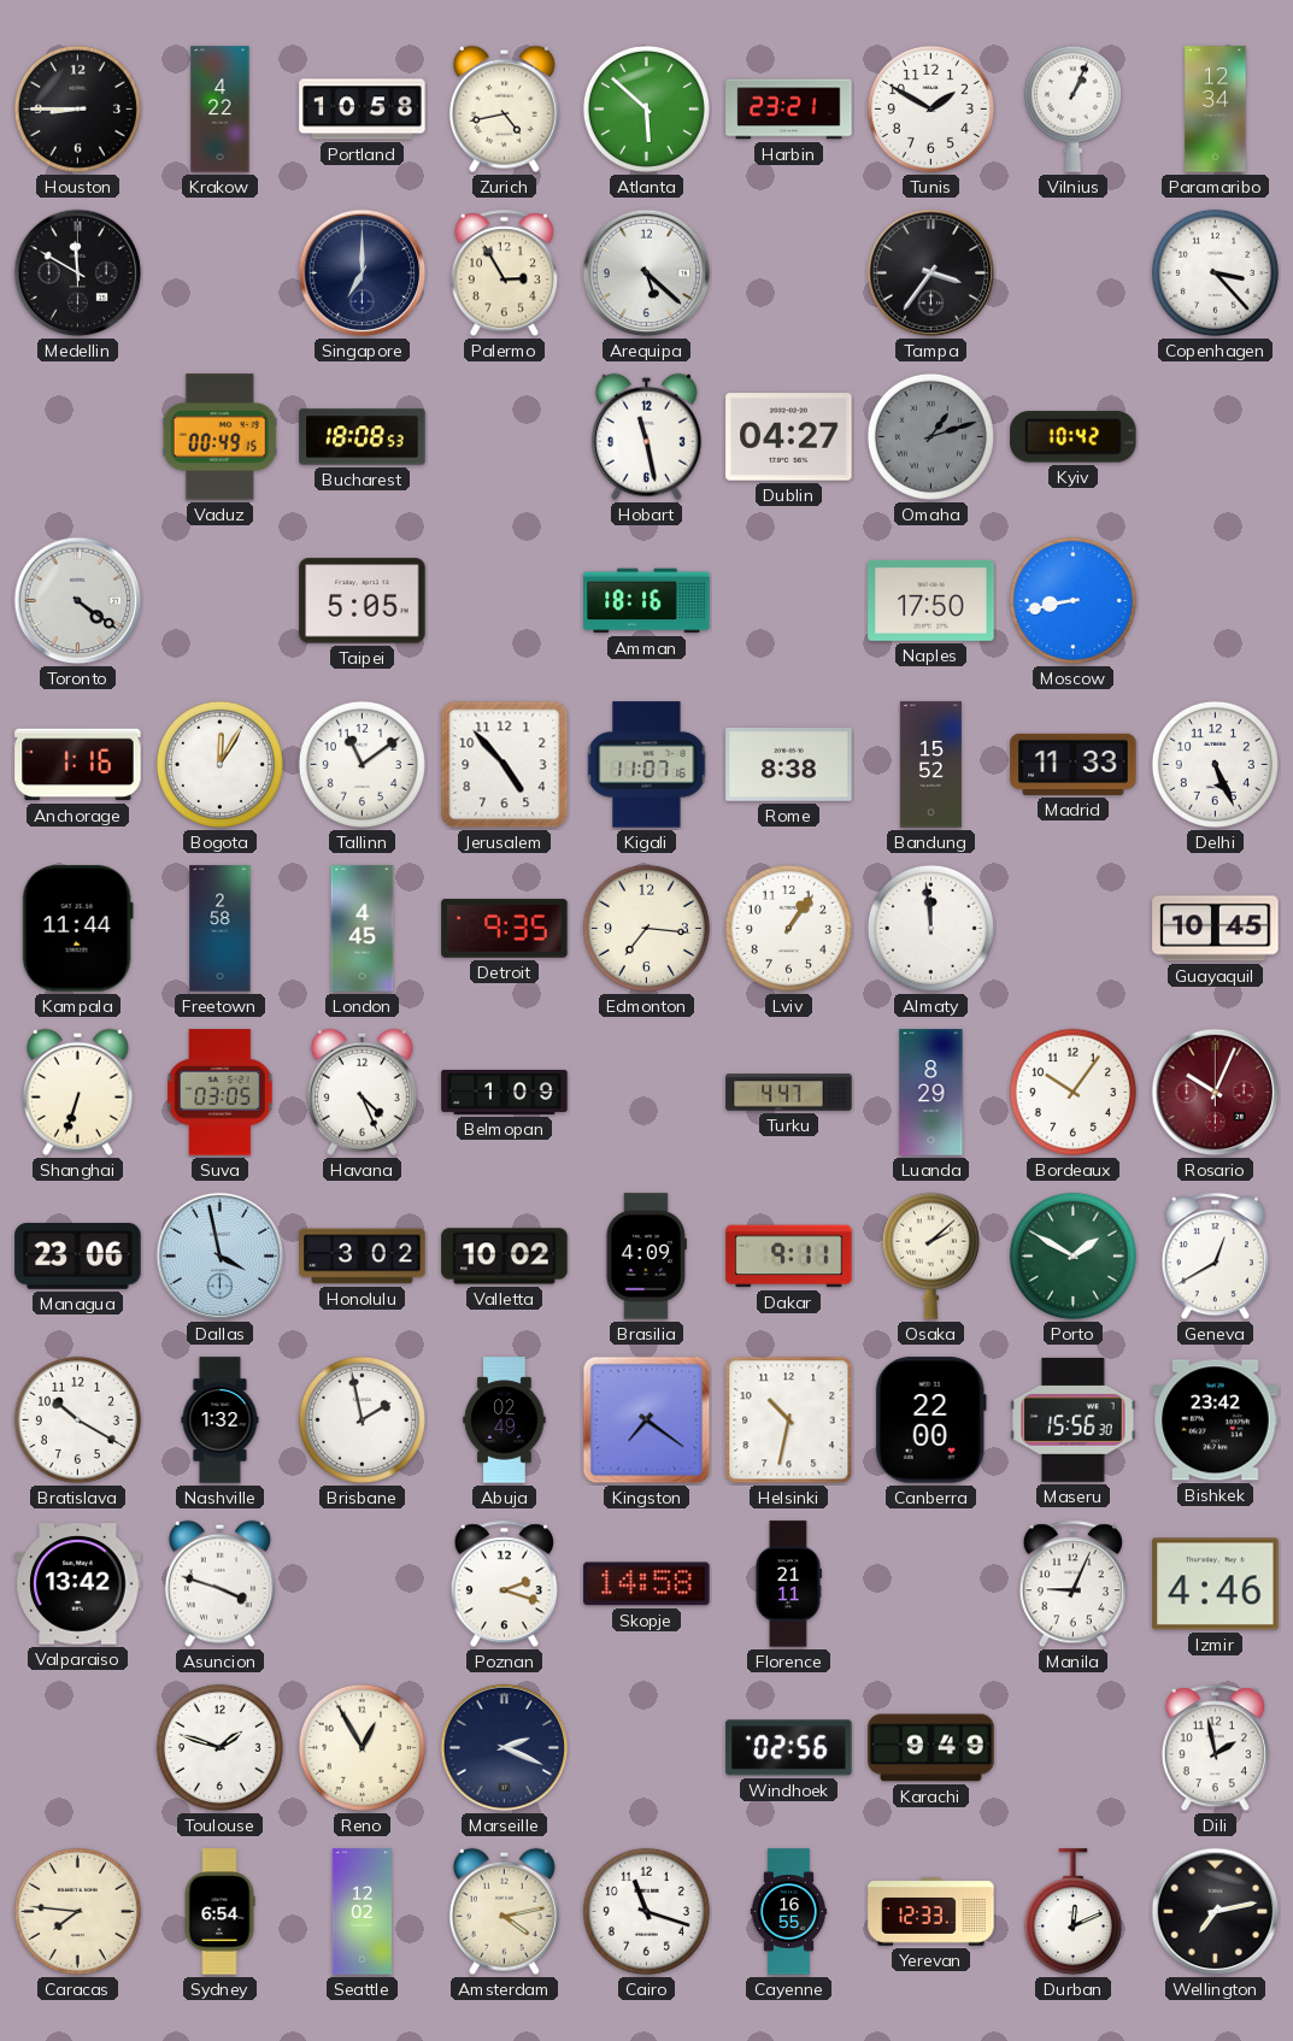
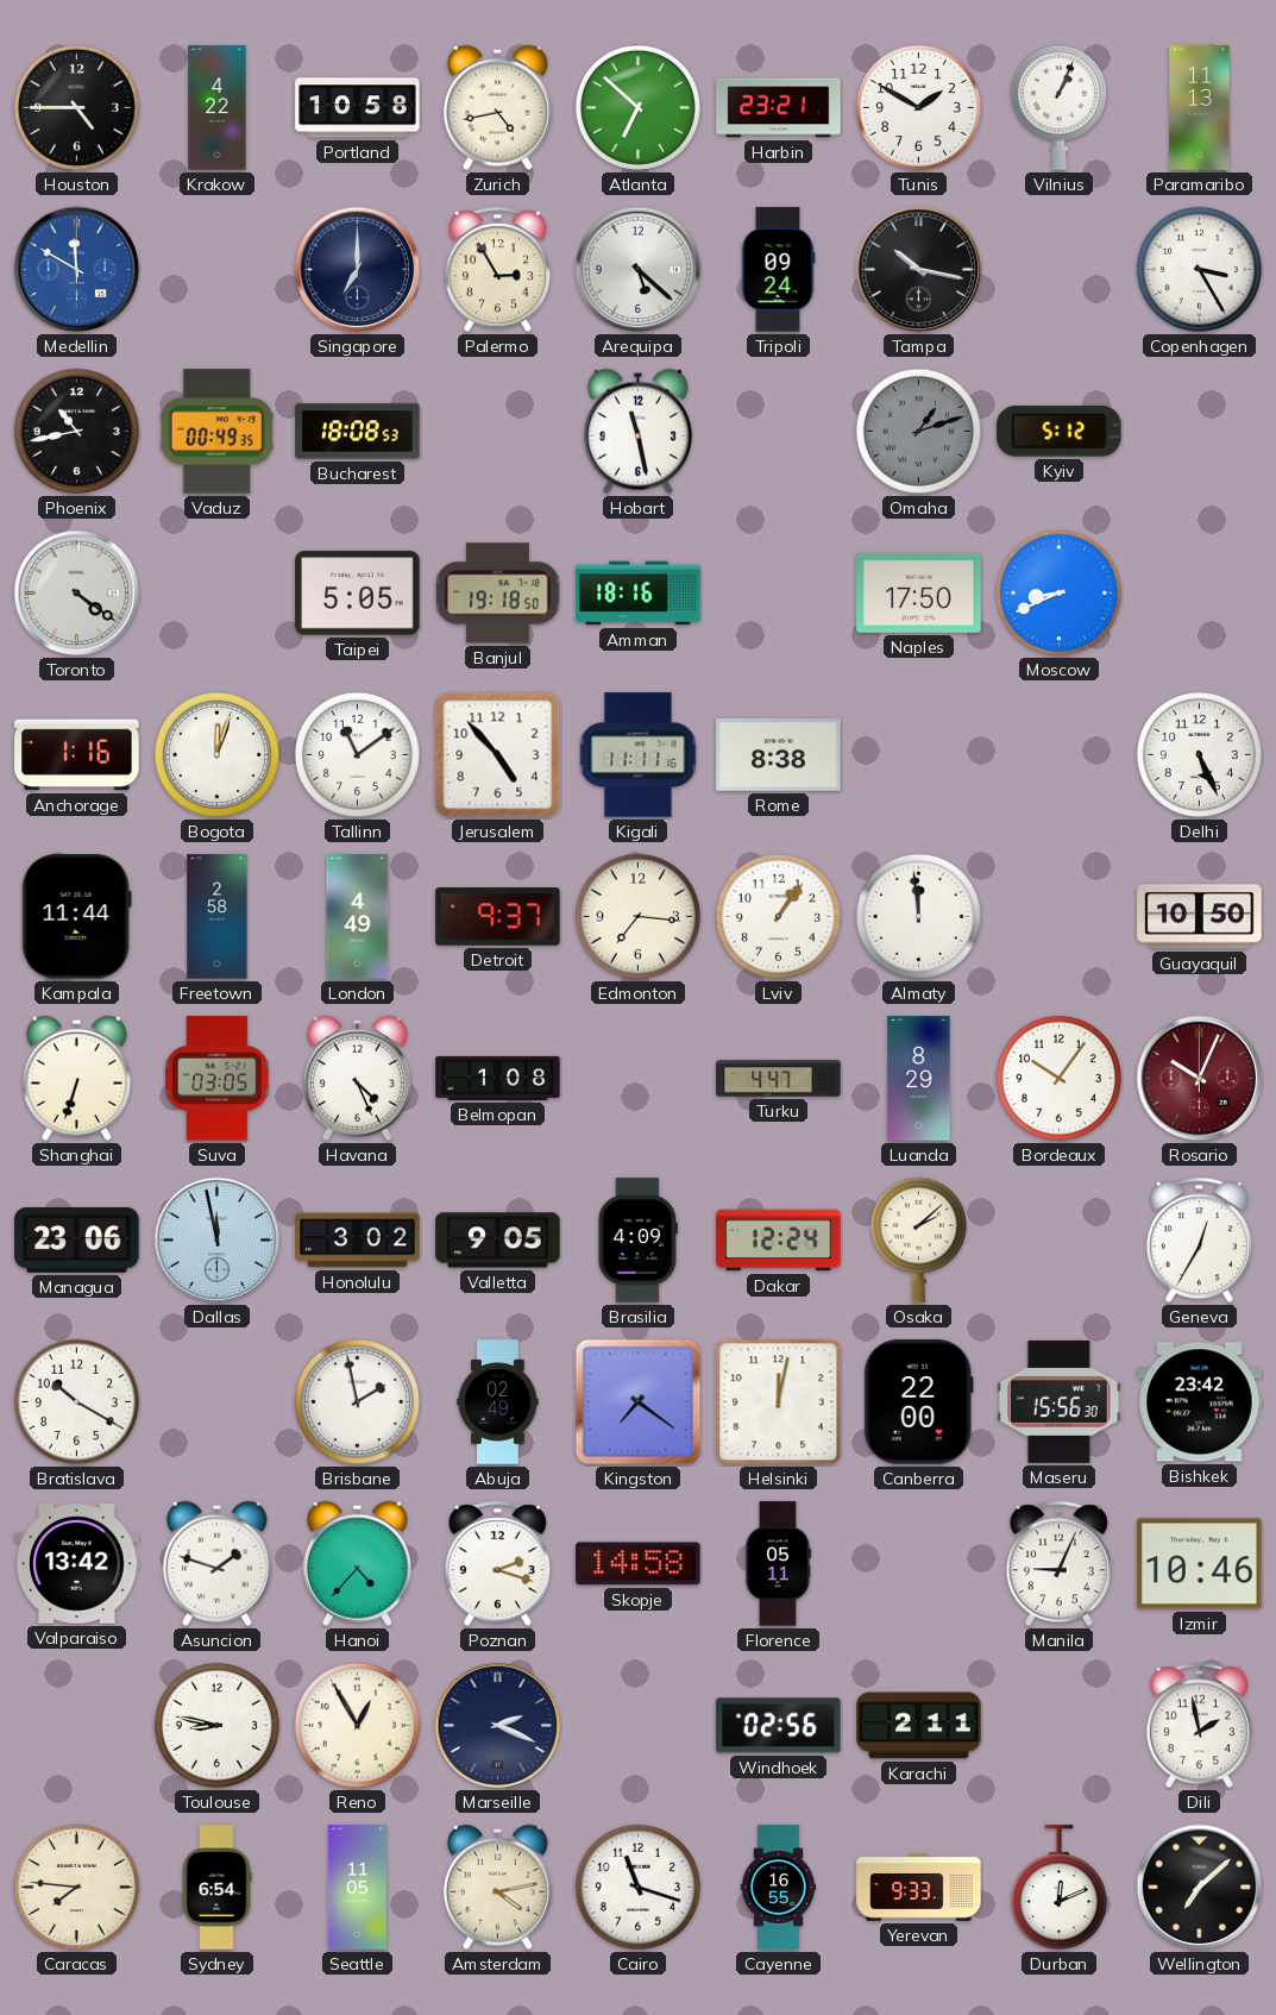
Houston: 8:45 -> 4:45 (76, 107)
Atlanta: 5:52 -> 6:52 (637, 107)
Paramaribo: 12:34 -> 11:13 (1200, 108)
Medellin dial: black -> blue (77, 270)
Tripoli: none -> 09:24 (778, 270)
Tampa: 3:36 -> 10:17 (919, 270)
Copenhagen: 3:23 -> 3:25 (1199, 269)
Phoenix: none -> 10:43 (76, 431)
Vaduz: 00:49:15 -> 00:49:35 (216, 432)
Dublin: 04:27 -> none (789, 437)
Kyiv: 10:42 -> 5:12 (1060, 432)
Banjul: none -> 19:18 (497, 594)
Moscow: 8:43 -> 8:41 (1058, 592)
Bogota: 12:05 -> 12:03 (216, 754)
Kigali: 11:07 -> 11:11 (639, 755)
Bandung: 15:52 -> none (930, 765)
Madrid: 11:33 -> none (1074, 764)
London: 4:45 -> 4:49 (358, 917)
Detroit: 9:35 -> 9:37 (498, 917)
Guayaquil: 10:45 -> 10:50 (1200, 917)
Belmopan: 1:09 -> 1:08 (498, 1078)
Dallas: 3:58 -> 11:58 (218, 1241)
Valletta: 10:02 -> 9:05 (498, 1241)
Dakar: 9:11 -> 12:24 (779, 1241)
Porto: 1:50 -> none (1072, 1255)
Geneva: 12:40 -> 12:35 (1199, 1241)
Nashville: 1:32 -> none (221, 1421)
Helsinki: 10:32 -> 12:02 (779, 1402)
Asuncion: 3:48 -> 1:48 (216, 1563)
Hanoi: none -> 4:37 (357, 1563)
Florence: 21:11 -> 05:11 (778, 1564)
Izmir: 4:46 -> 10:46 (1200, 1564)
Toulouse: 1:48 -> 8:47 (216, 1725)
Karachi: 9:49 -> 2:11 (919, 1726)
Seattle: 12:02 -> 11:05 (357, 1888)
Yerevan: 12:33 -> 9:33 (919, 1888)
Wellington: 7:13 -> 7:08 (1200, 1888)
